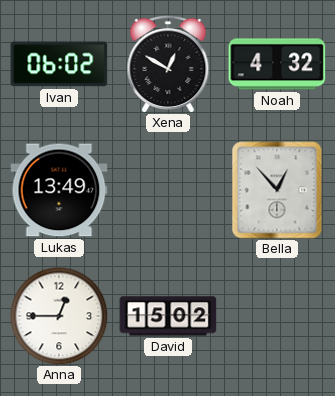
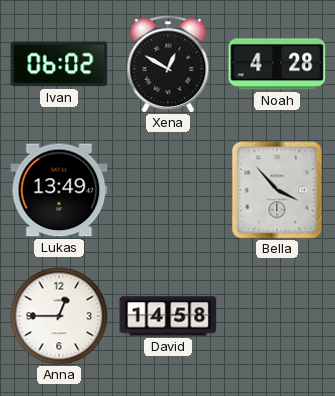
Noah: 4:32 -> 4:28 (277, 64)
Bella: 12:53 -> 3:53 (277, 190)
David: 15:02 -> 14:58 (168, 316)
